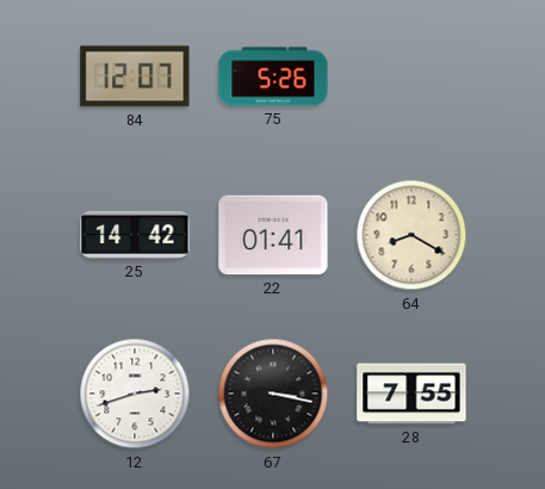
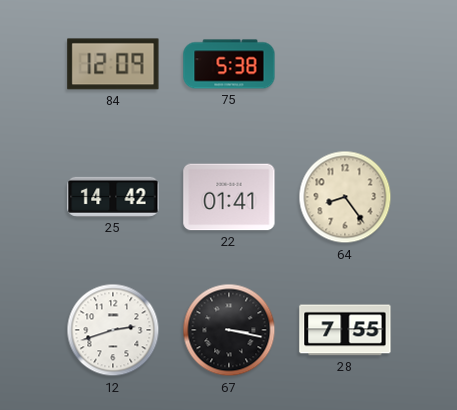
84: 12:07 -> 12:09 (113, 64)
75: 5:26 -> 5:38 (229, 64)
64: 8:20 -> 8:24 (345, 197)
